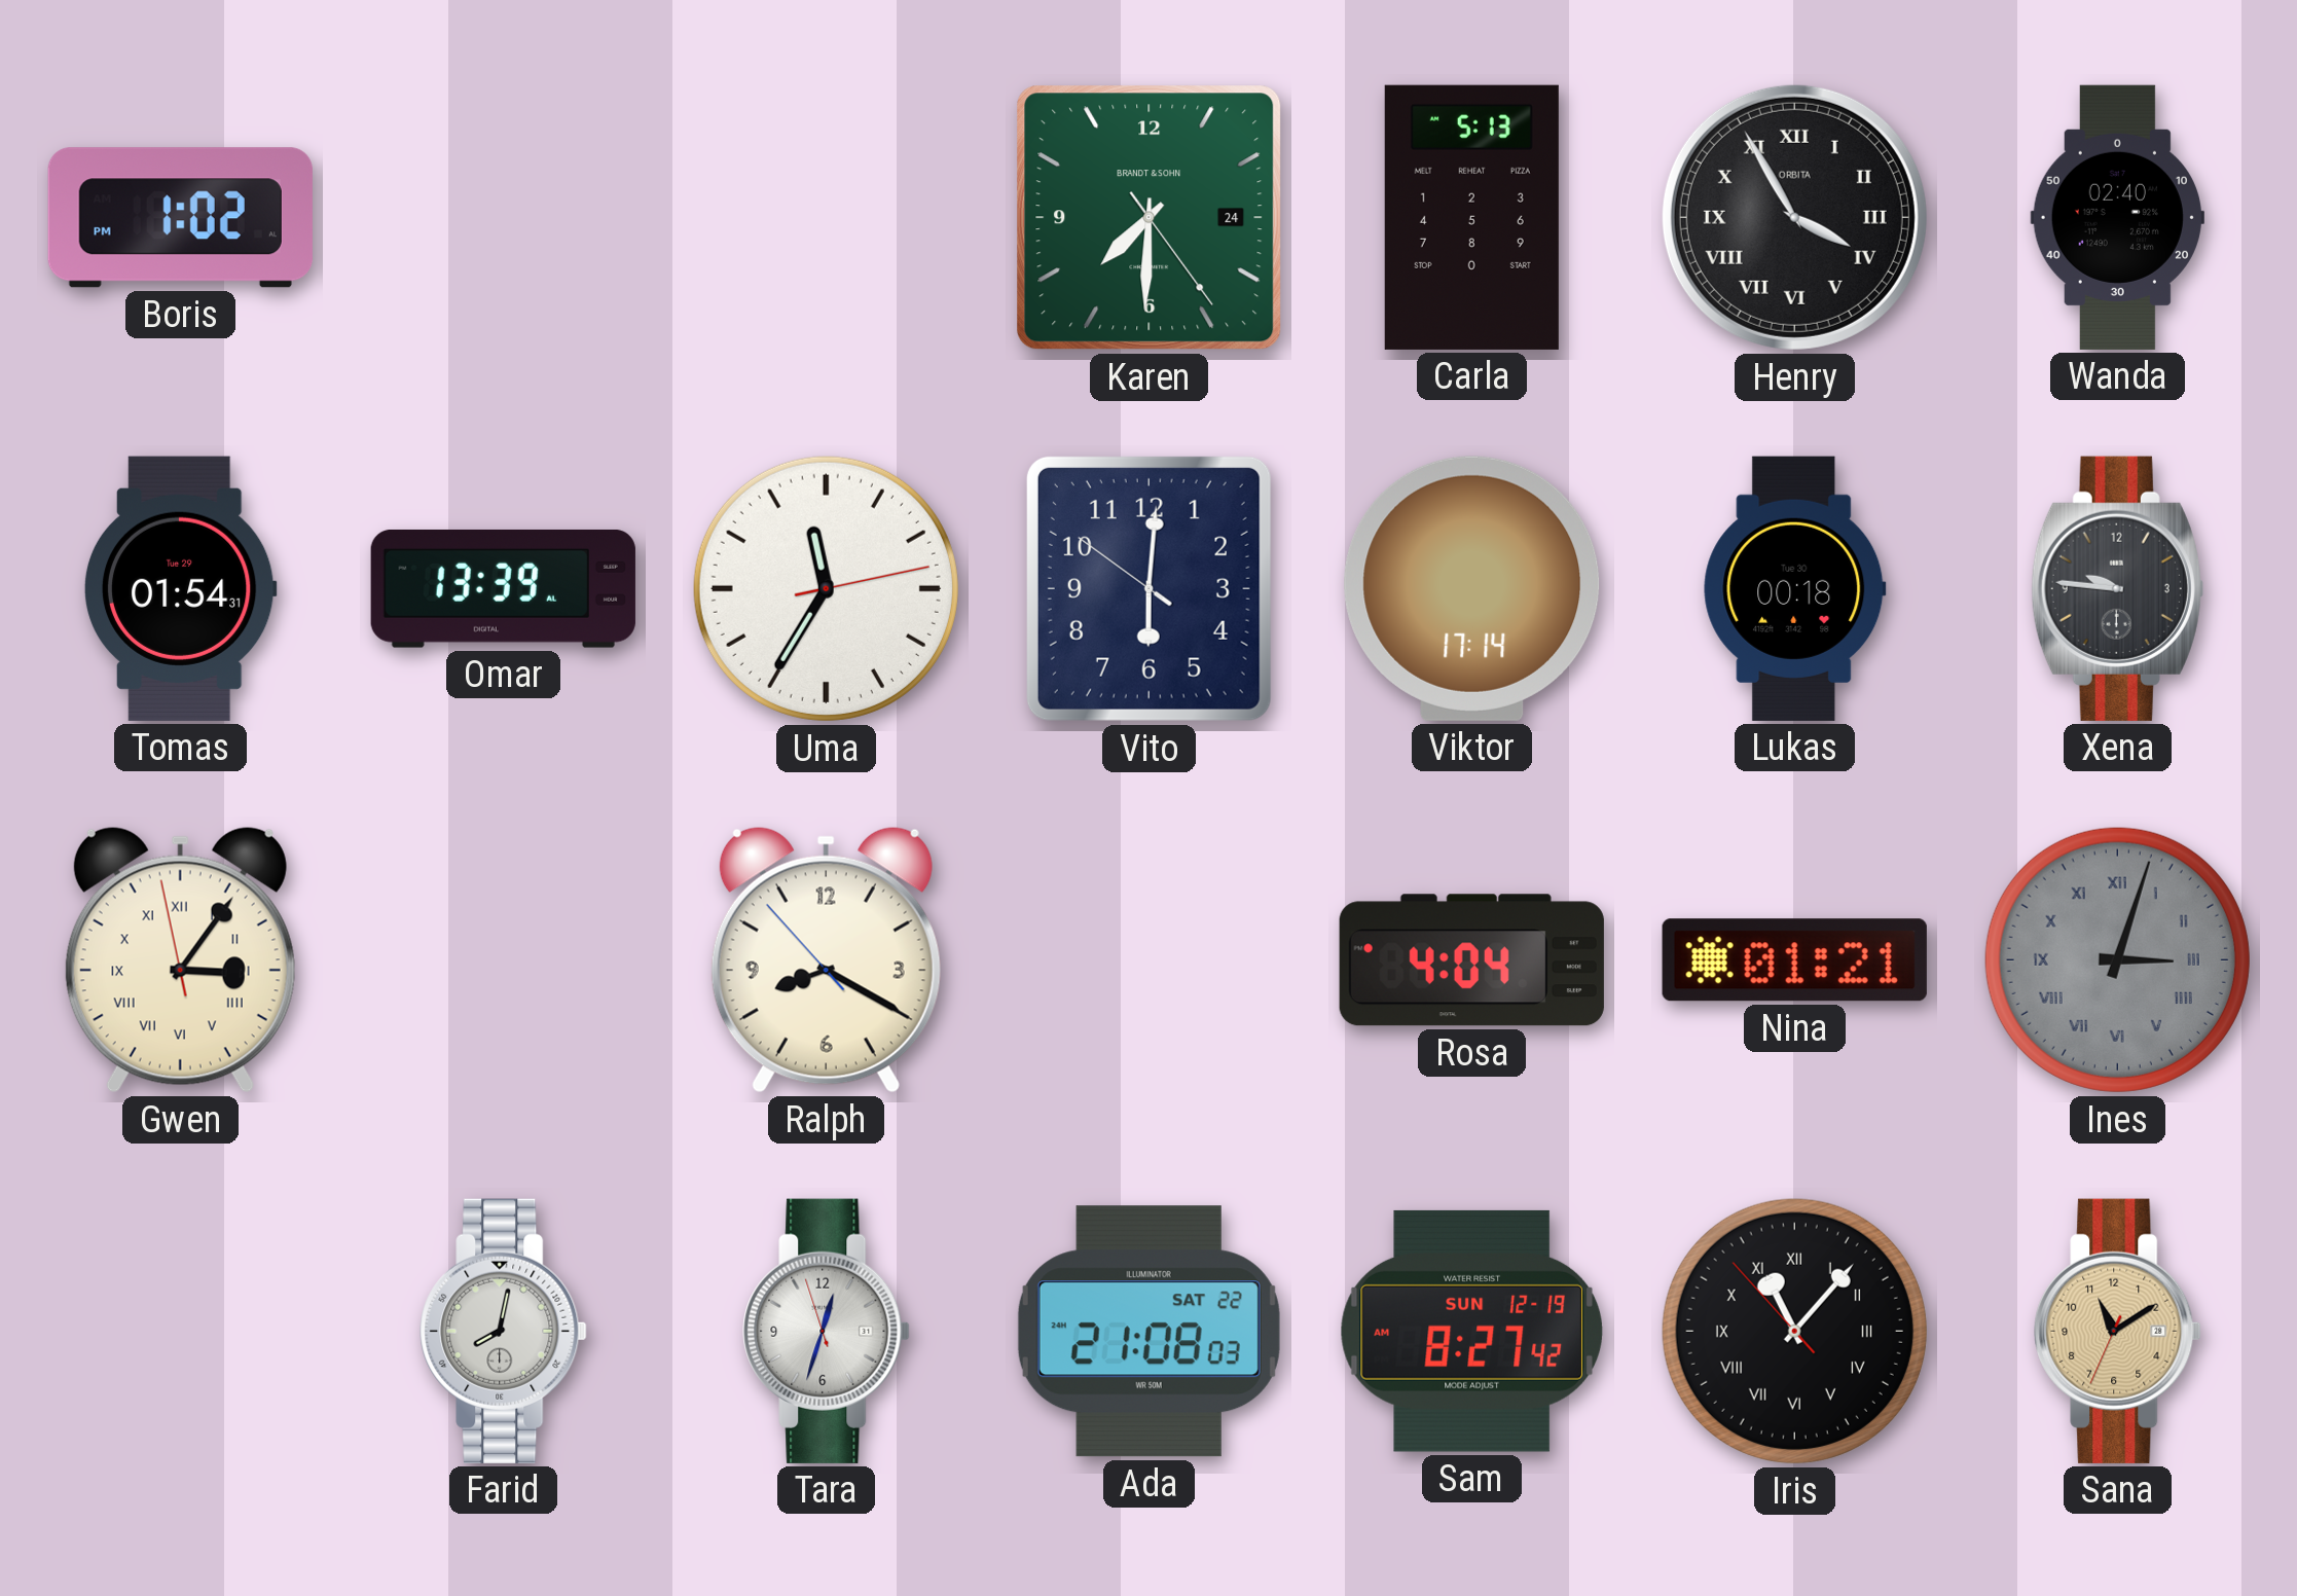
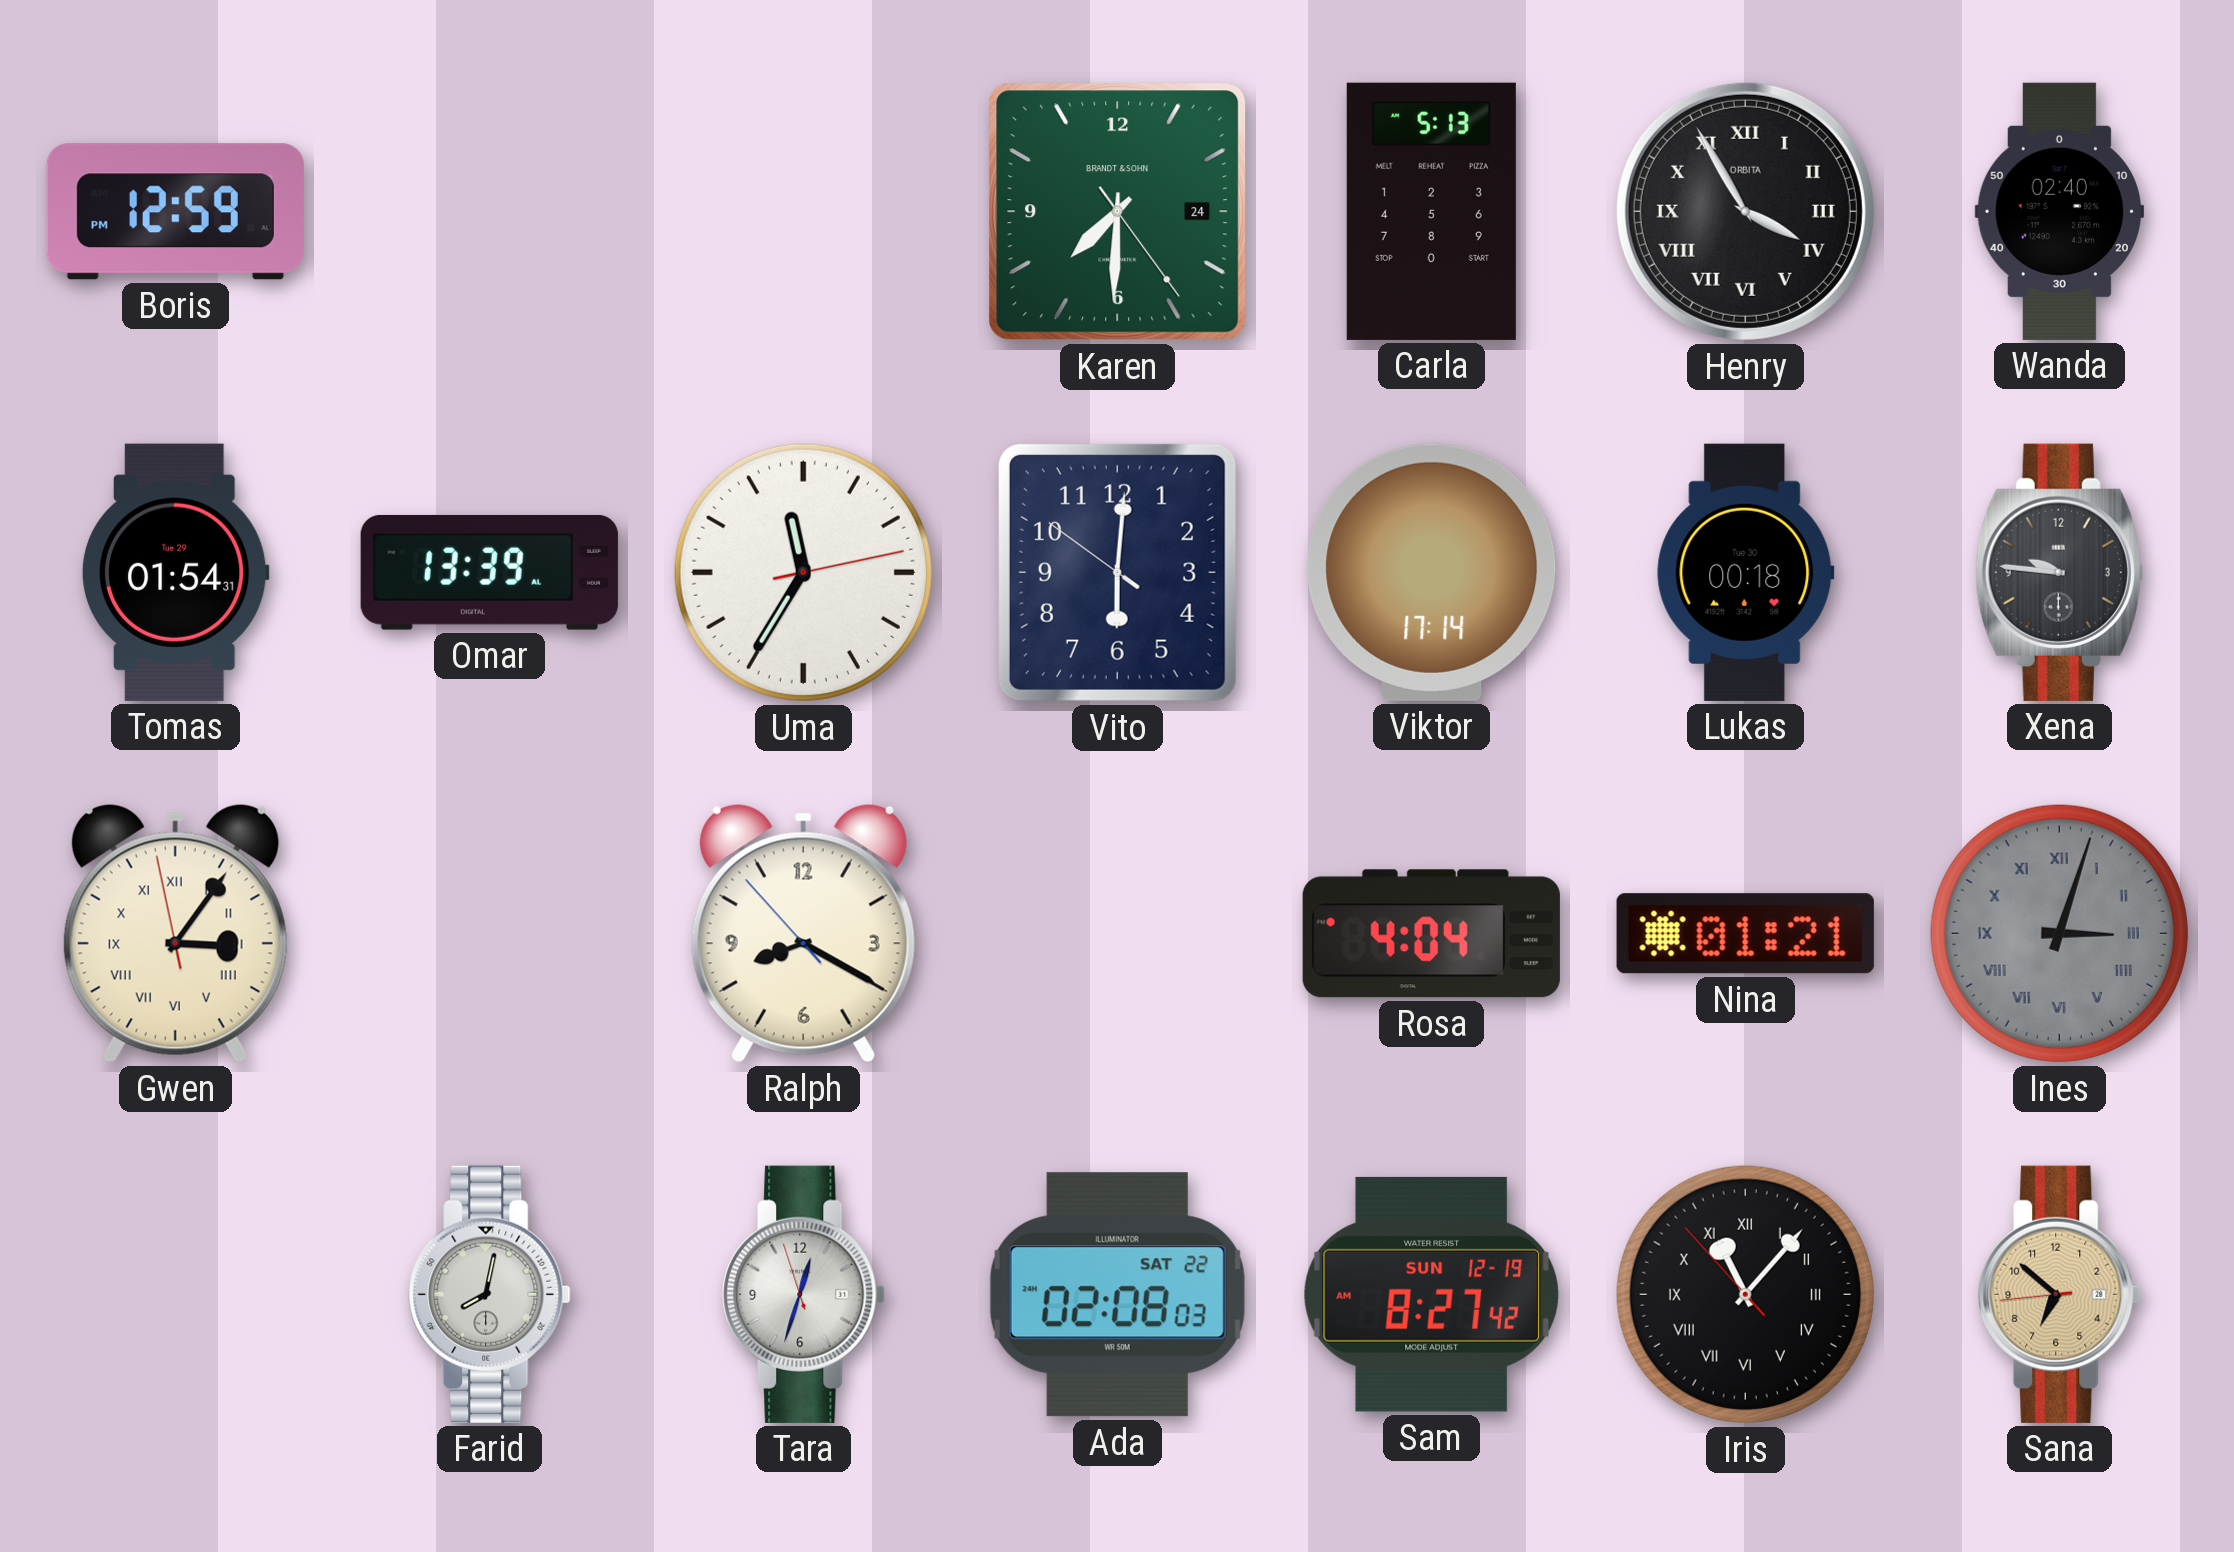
Boris: 1:02 -> 12:59 (175, 212)
Ada: 21:08 -> 02:08 (1117, 1295)
Sana: 11:09 -> 6:51 (2060, 1294)
